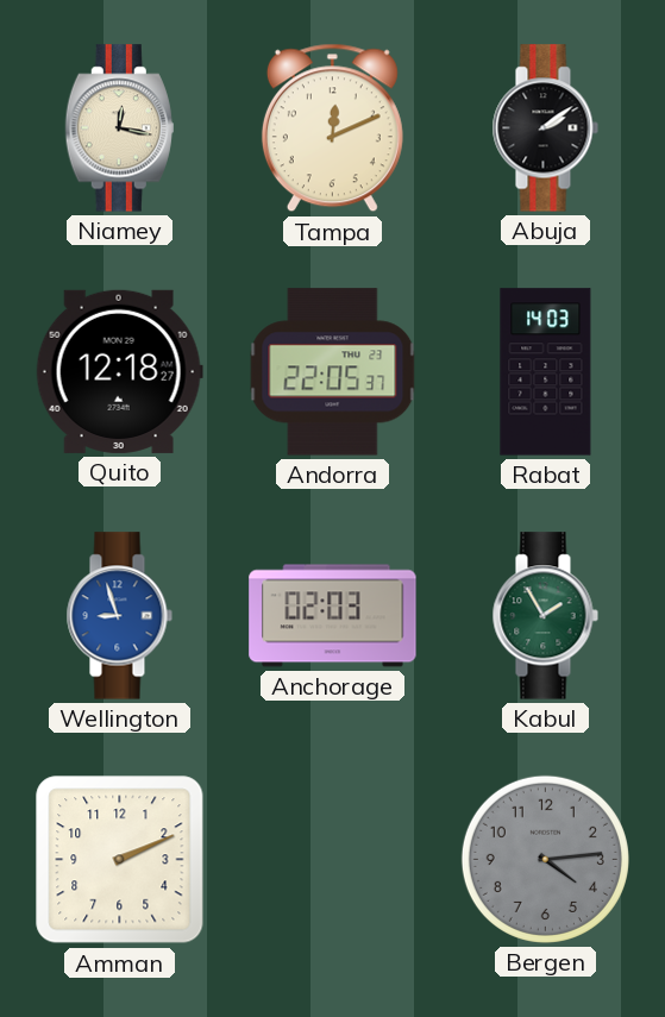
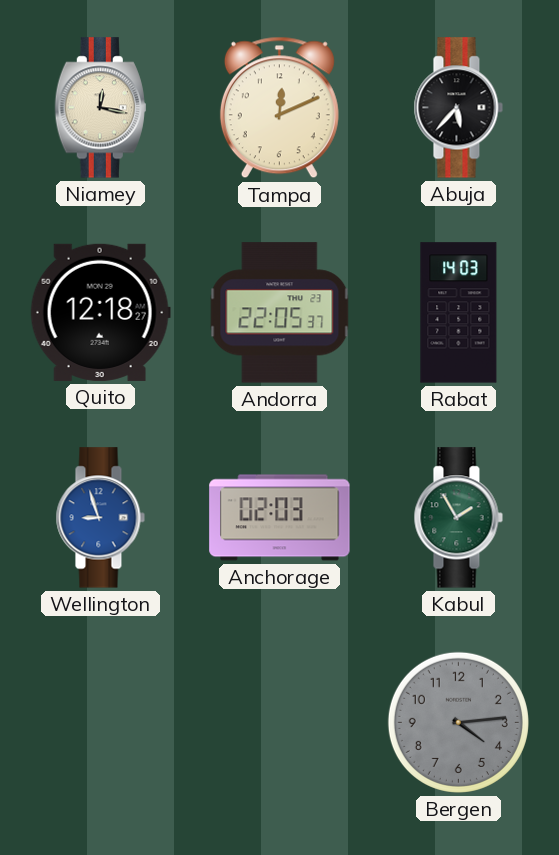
Abuja: 2:09 -> 5:37 (458, 108)
Amman: 2:11 -> none (120, 860)
